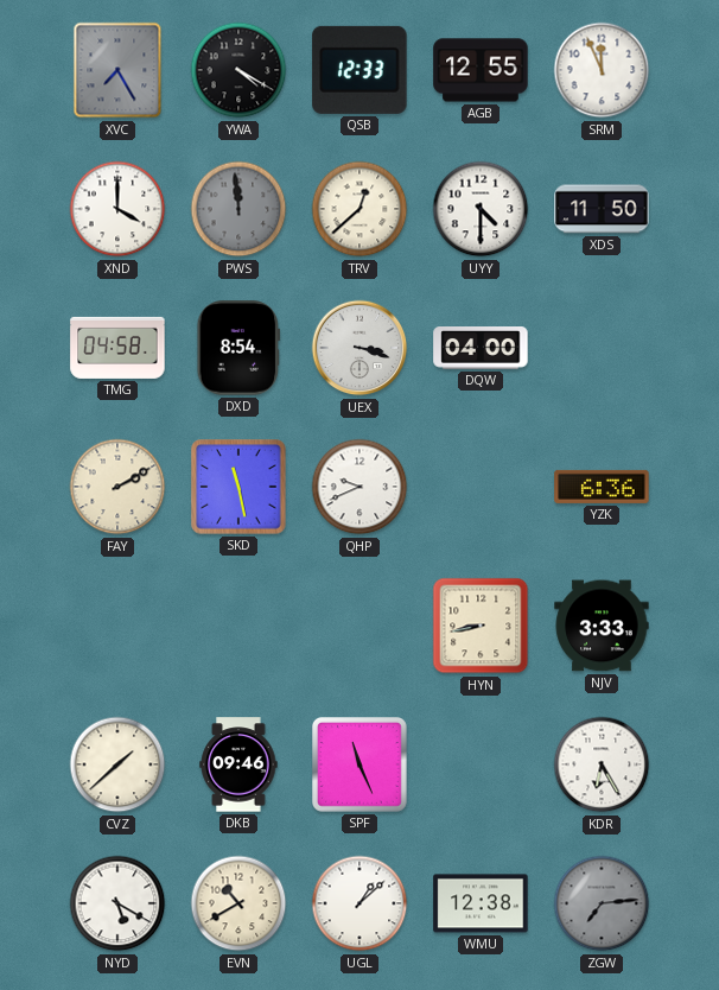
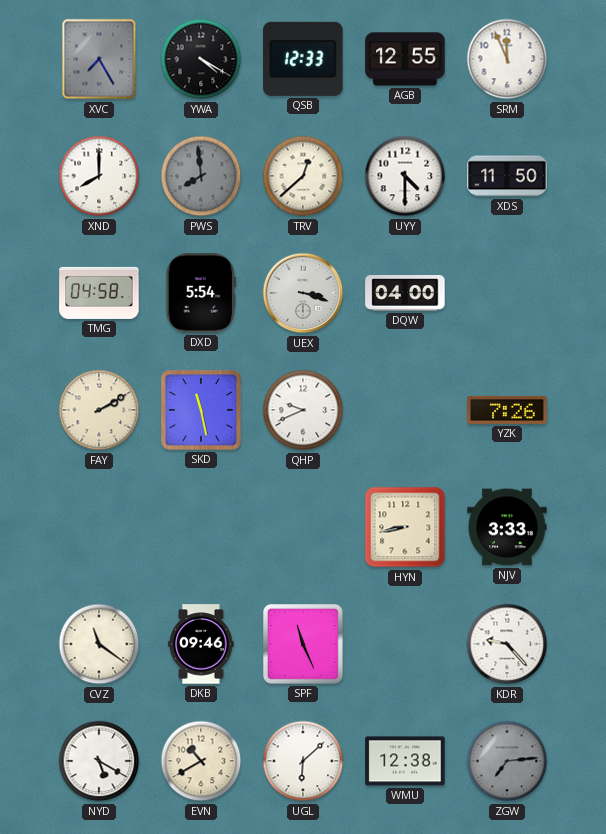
XND: 4:00 -> 8:00 (99, 176)
PWS: 11:59 -> 7:59 (201, 176)
DXD: 8:54 -> 5:54 (201, 293)
YZK: 6:36 -> 7:26 (507, 410)
CVZ: 1:38 -> 11:21 (99, 644)
KDR: 6:25 -> 9:23 (507, 644)
UGL: 1:08 -> 6:08 (303, 761)
